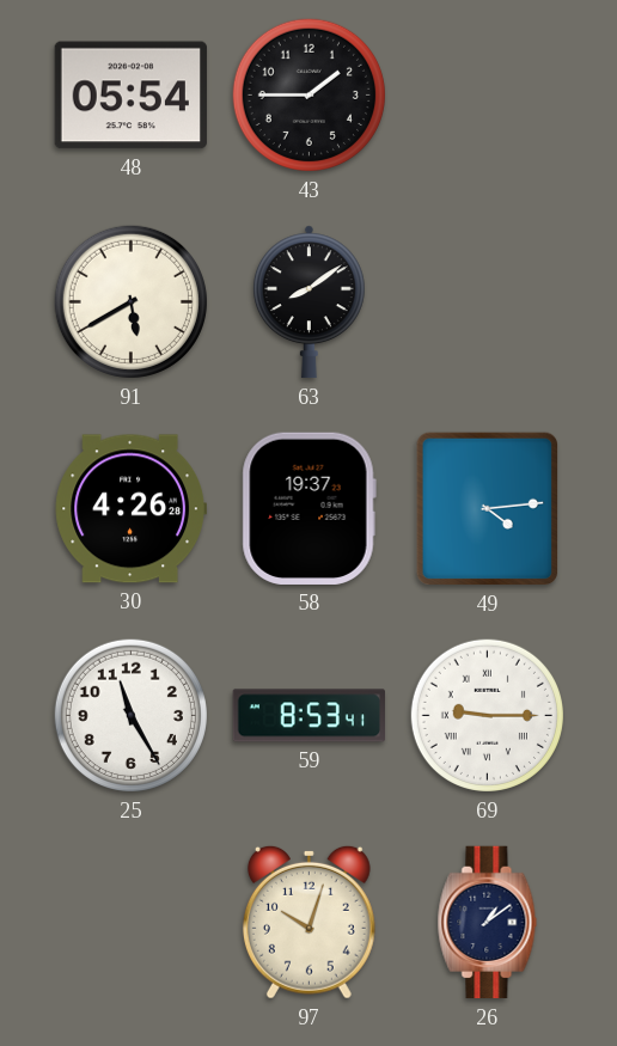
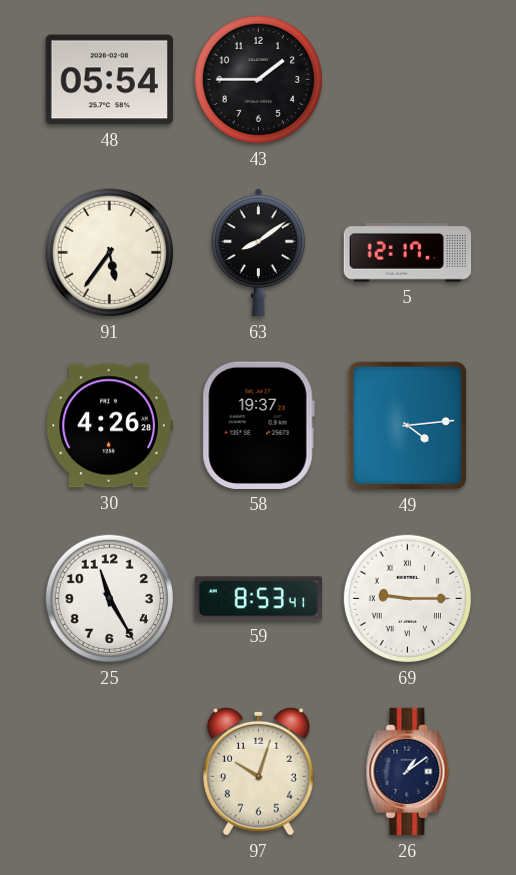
91: 5:40 -> 5:36 (109, 252)
5: none -> 12:17 (408, 253)
